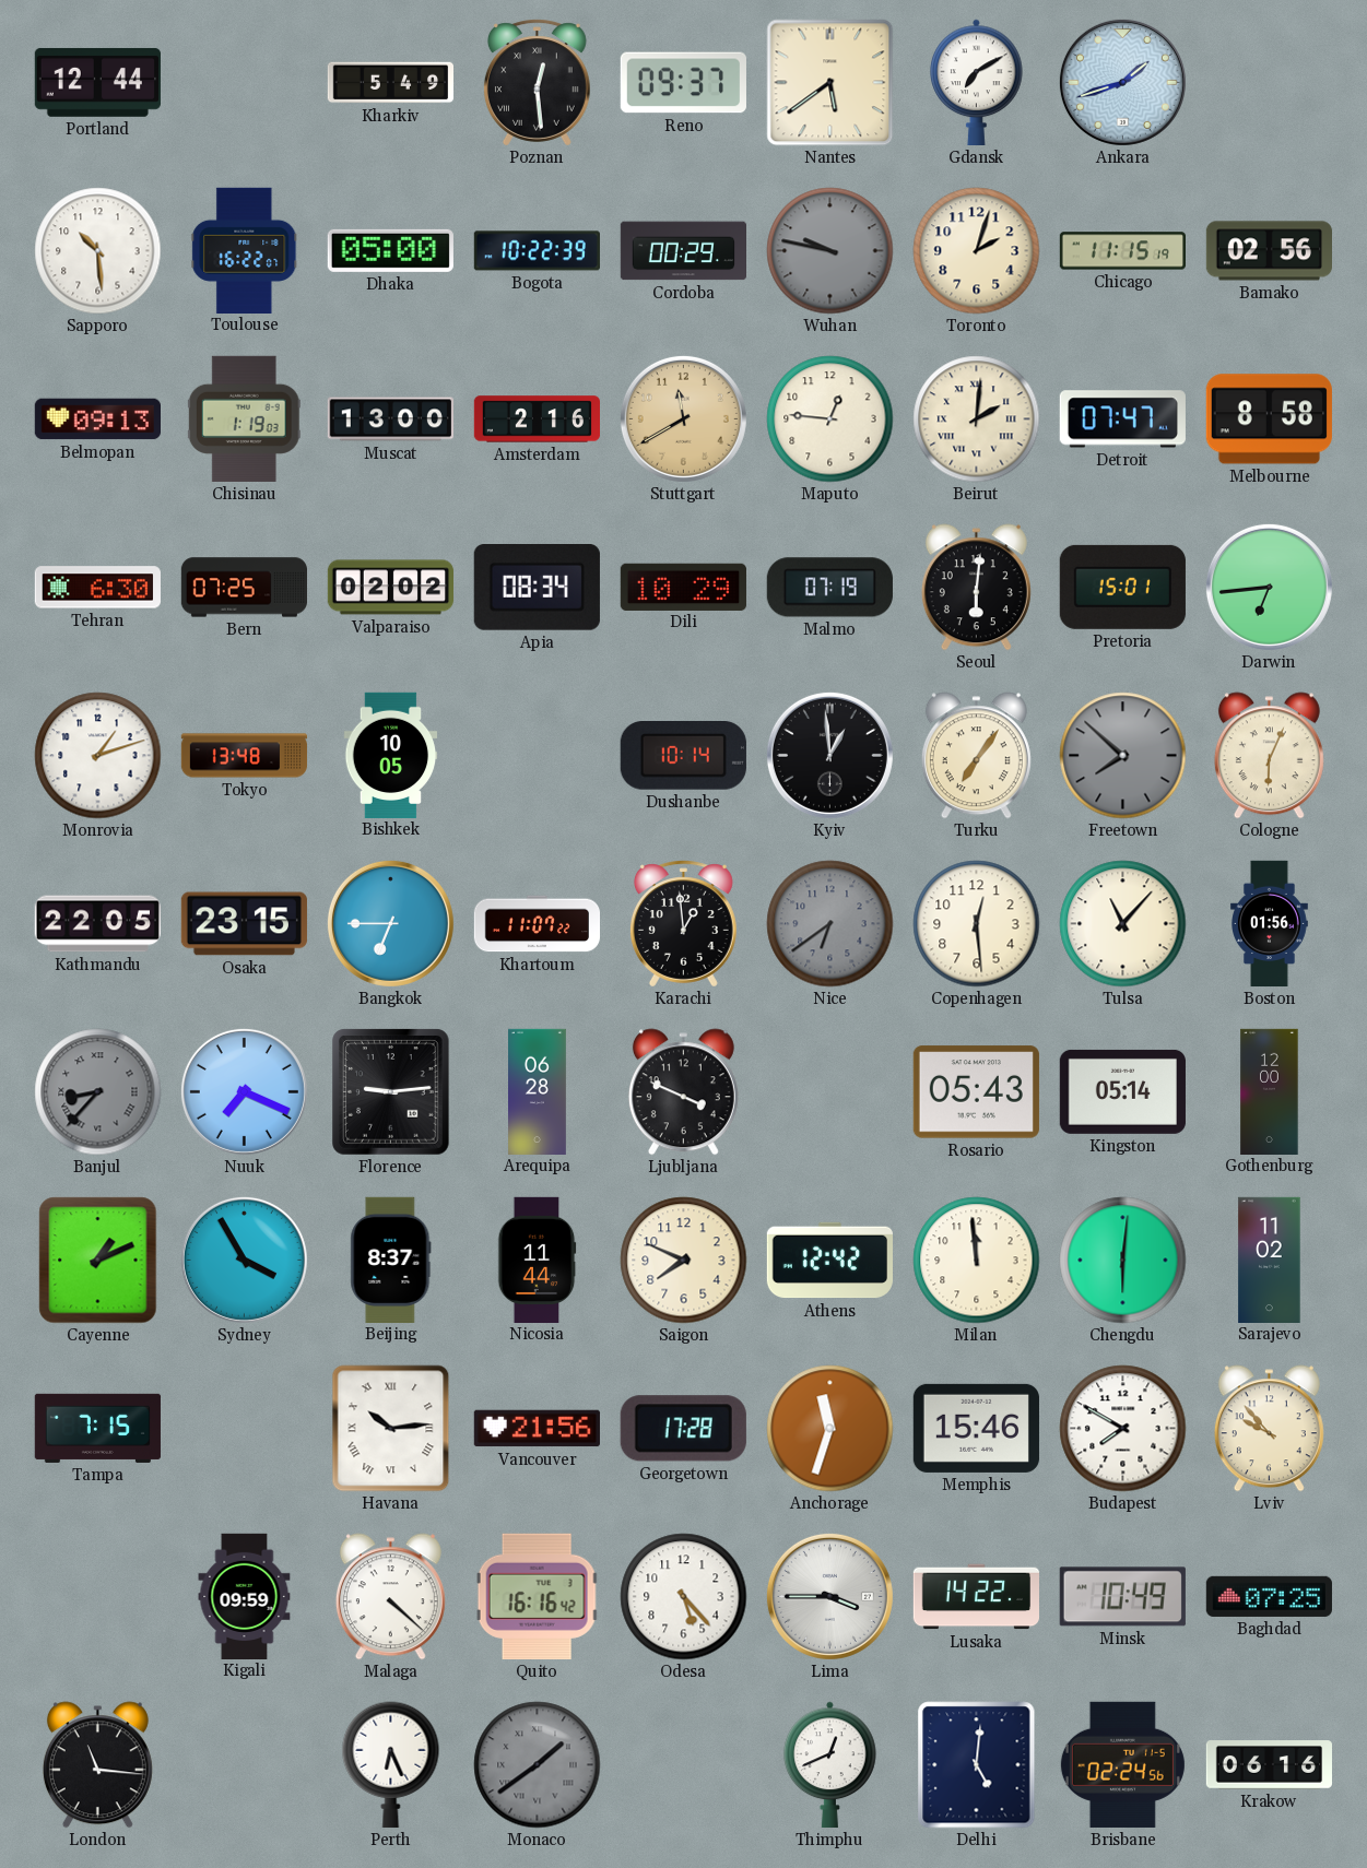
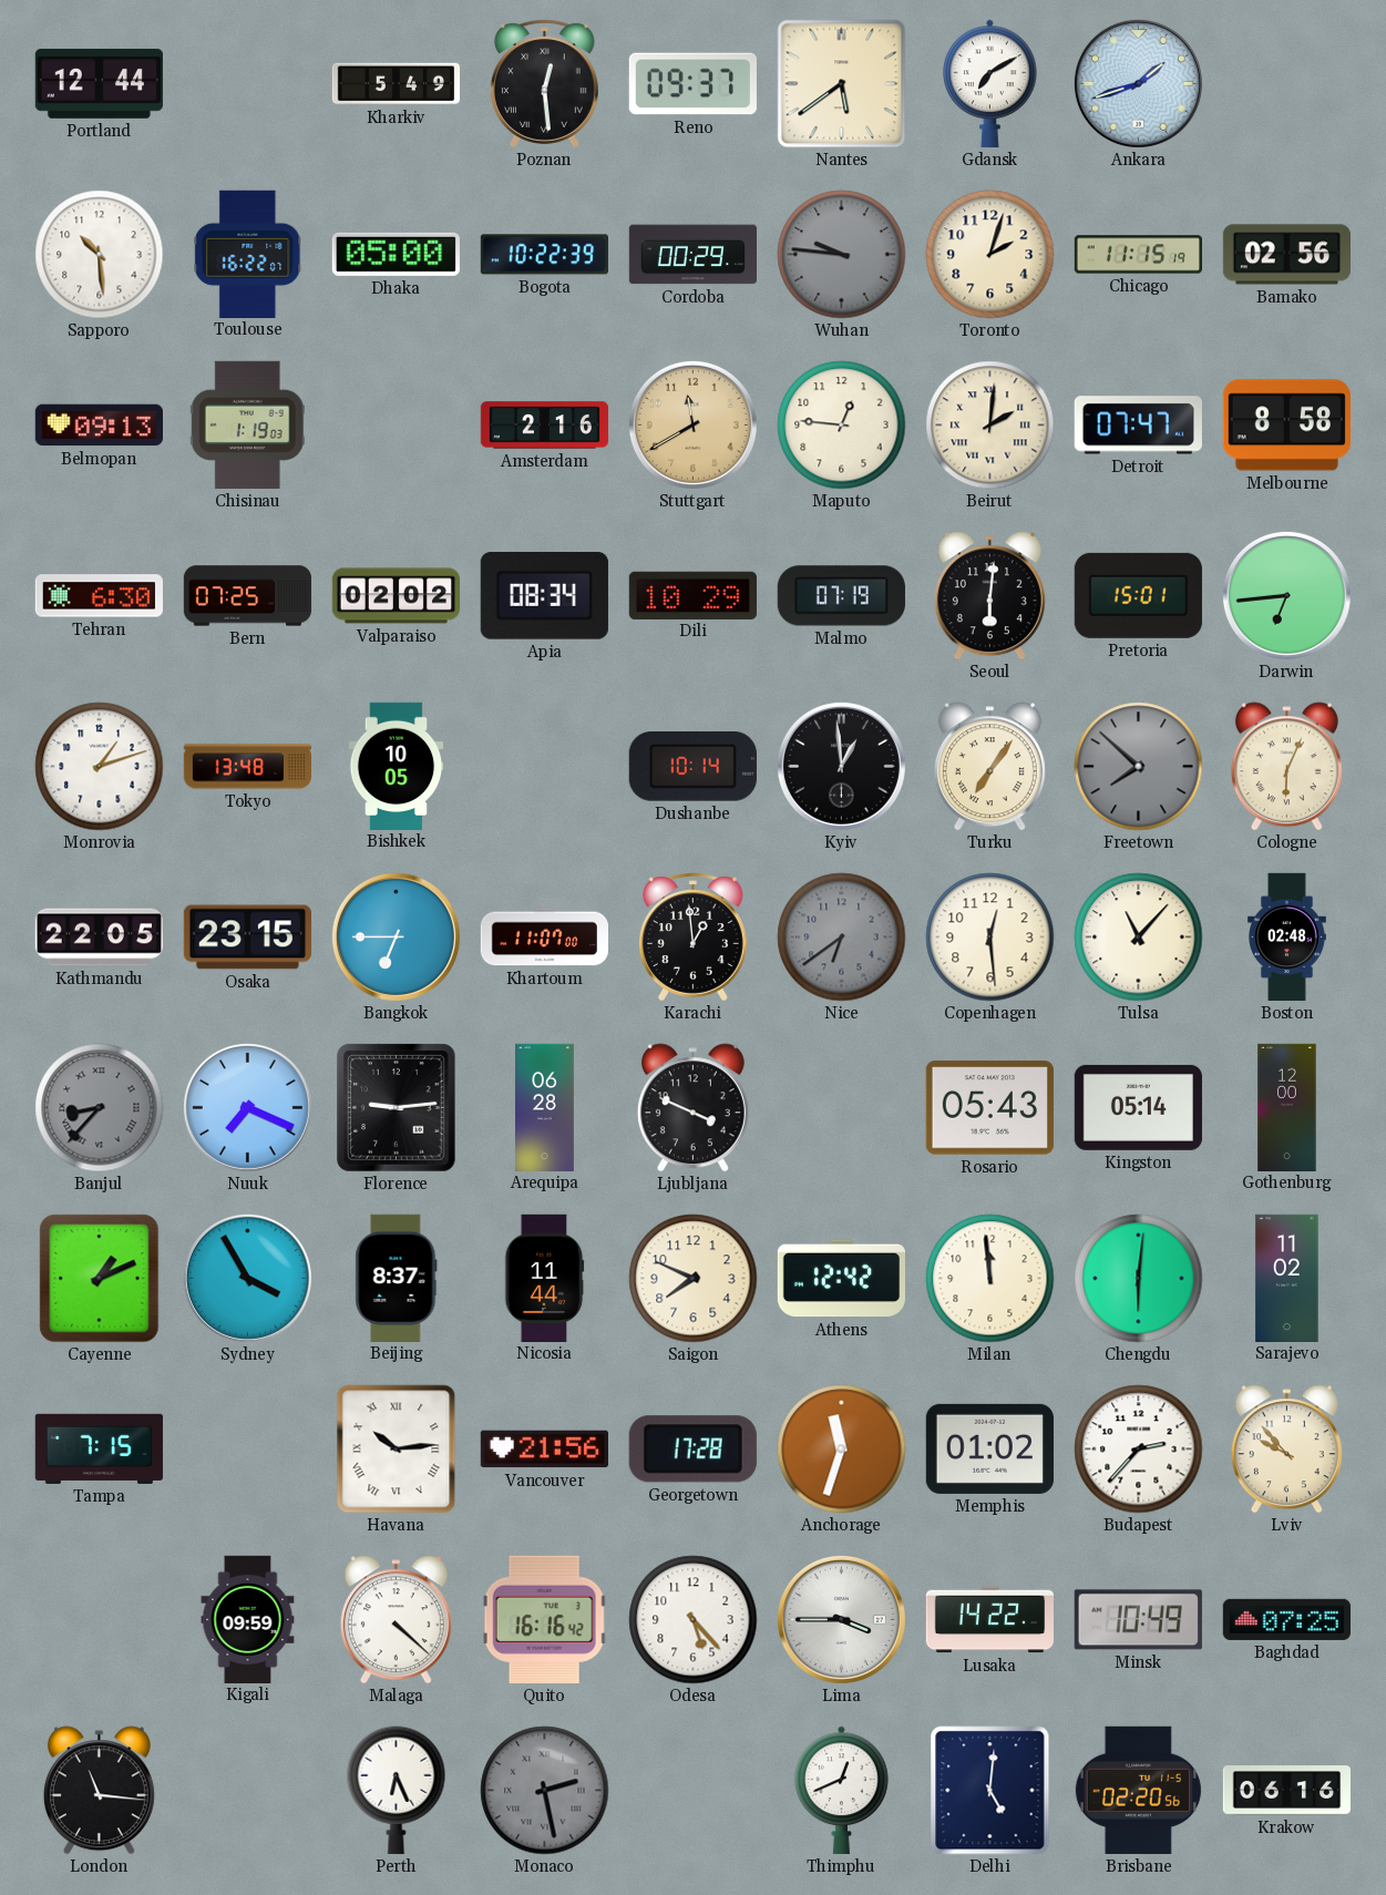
Wuhan: 9:47 -> 9:46 (842, 255)
Muscat: 13:00 -> none (390, 419)
Khartoum: 11:07:22 -> 11:07:00 (544, 938)
Boston: 01:56 -> 02:48 (1287, 938)
Memphis: 15:46 -> 01:02 (989, 1448)
Budapest: 7:50 -> 2:37 (1139, 1450)
Monaco: 1:39 -> 2:28 (545, 1791)
Brisbane: 02:24 -> 02:20 (1138, 1790)
